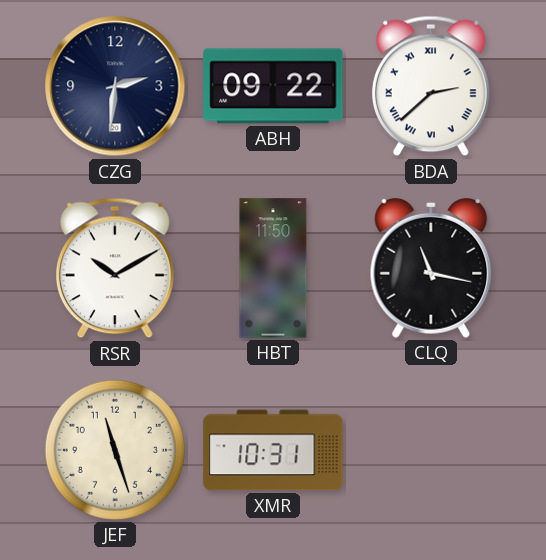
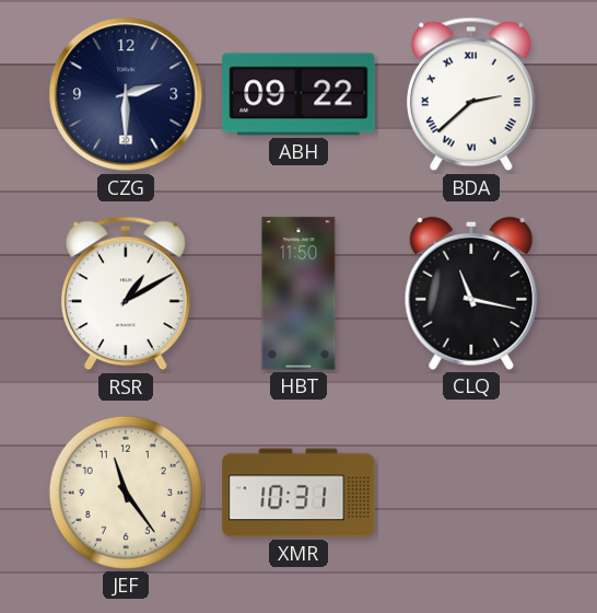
CZG: 2:31 -> 2:30 (126, 94)
RSR: 10:10 -> 1:10 (126, 293)
JEF: 11:27 -> 11:24 (126, 493)
